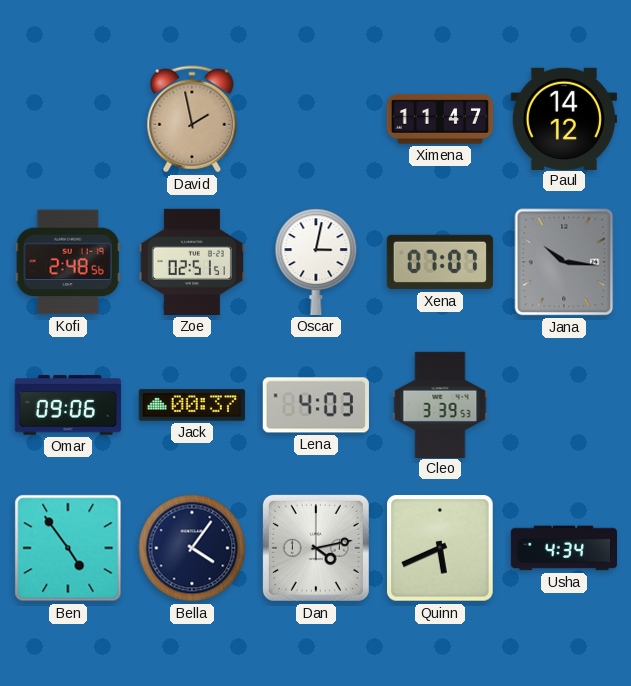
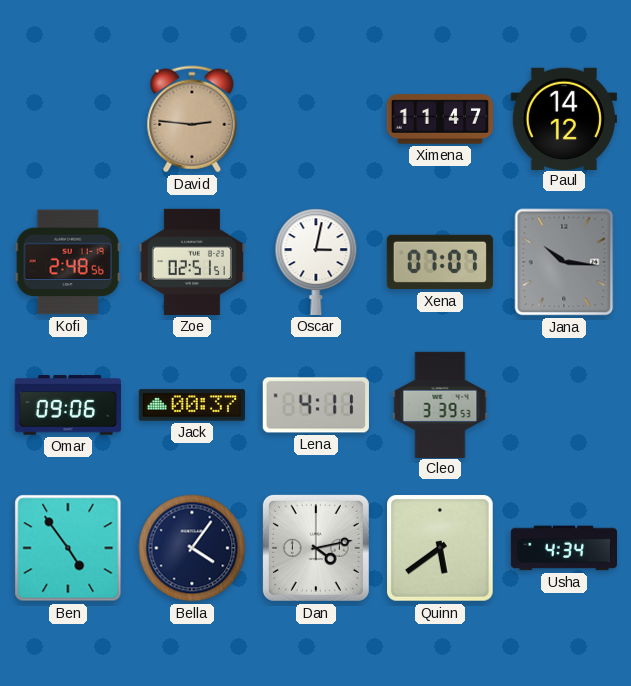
David: 1:58 -> 2:46 (192, 119)
Lena: 4:03 -> 4:11 (316, 405)
Quinn: 5:41 -> 5:39 (440, 548)
